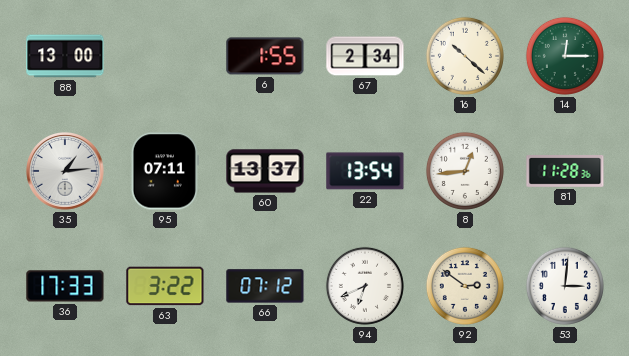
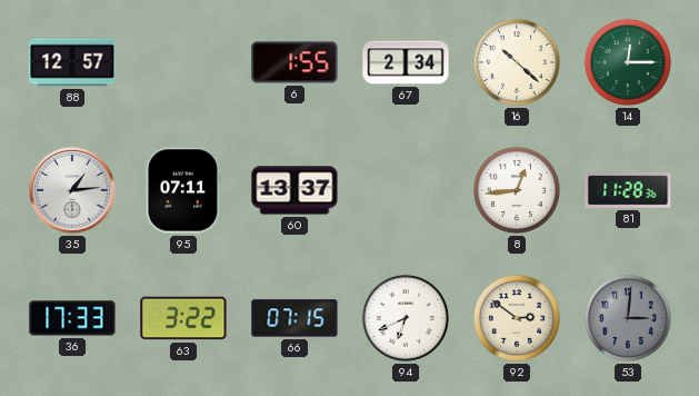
88: 13:00 -> 12:57 (72, 62)
22: 13:54 -> none (365, 171)
66: 07:12 -> 07:15 (294, 318)
53 dial: white -> grey (628, 318)
